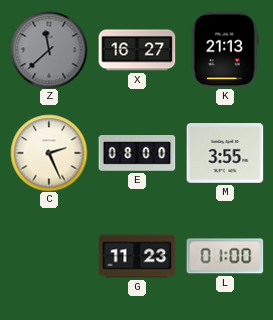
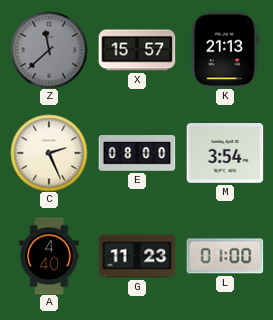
X: 16:27 -> 15:57 (137, 50)
M: 3:55 -> 3:54 (225, 153)
A: none -> 4:40 (49, 256)
